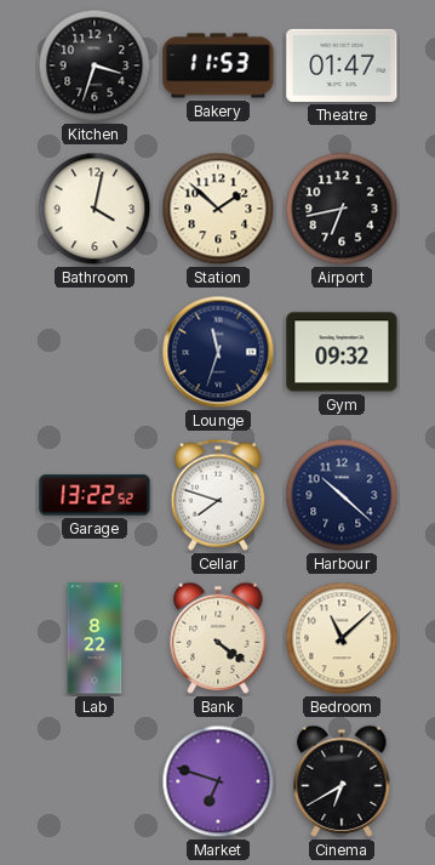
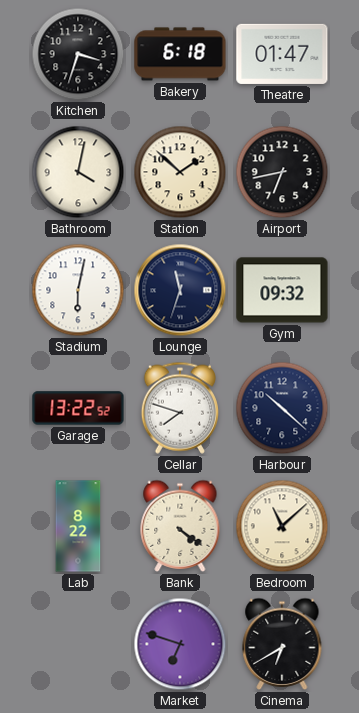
Bakery: 11:53 -> 6:18 (180, 54)
Stadium: none -> 6:02 (78, 290)
